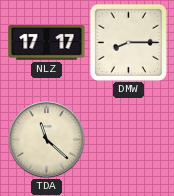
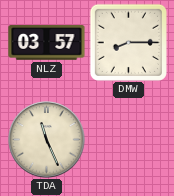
NLZ: 17:17 -> 03:57 (47, 43)
TDA: 11:22 -> 11:26 (47, 140)
